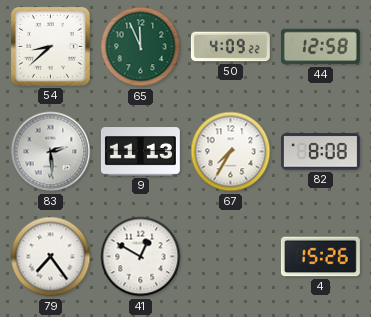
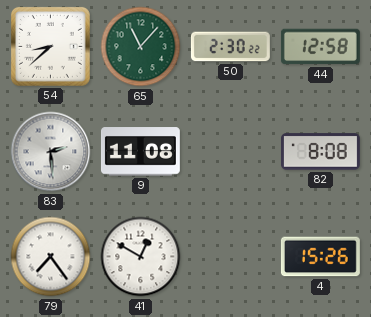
65: 11:56 -> 11:07 (141, 47)
50: 4:09 -> 2:30 (230, 47)
9: 11:13 -> 11:08 (140, 152)
67: 7:35 -> none (231, 152)
